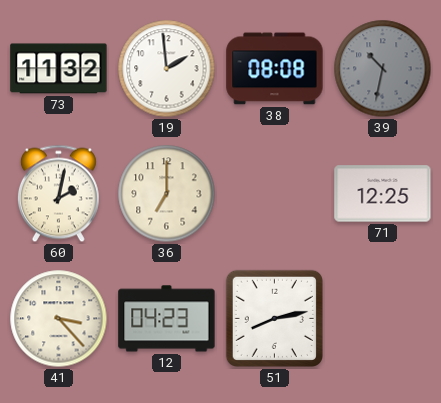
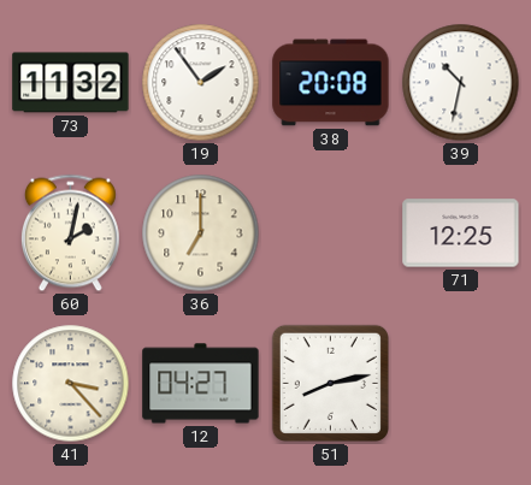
19: 1:59 -> 1:54 (201, 83)
38: 08:08 -> 20:08 (331, 83)
39 dial: grey -> white (461, 83)
12: 04:23 -> 04:27 (201, 384)
